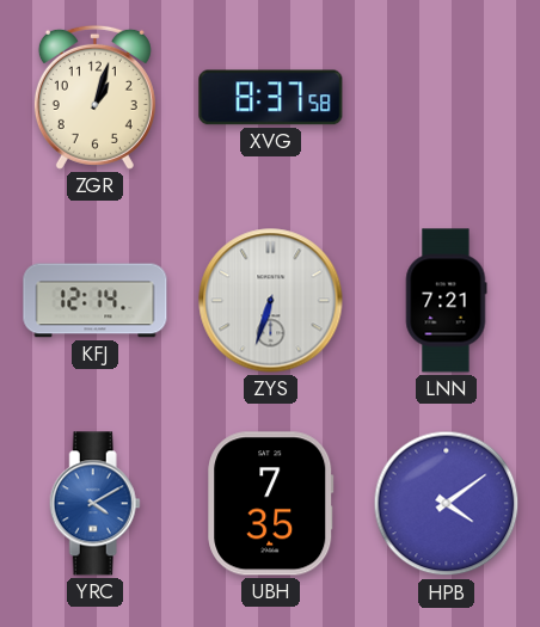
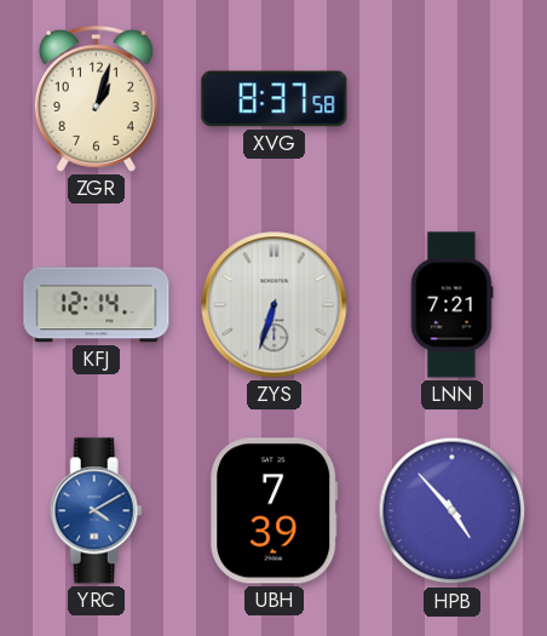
UBH: 7:35 -> 7:39 (275, 511)
HPB: 4:09 -> 4:53 (453, 511)
